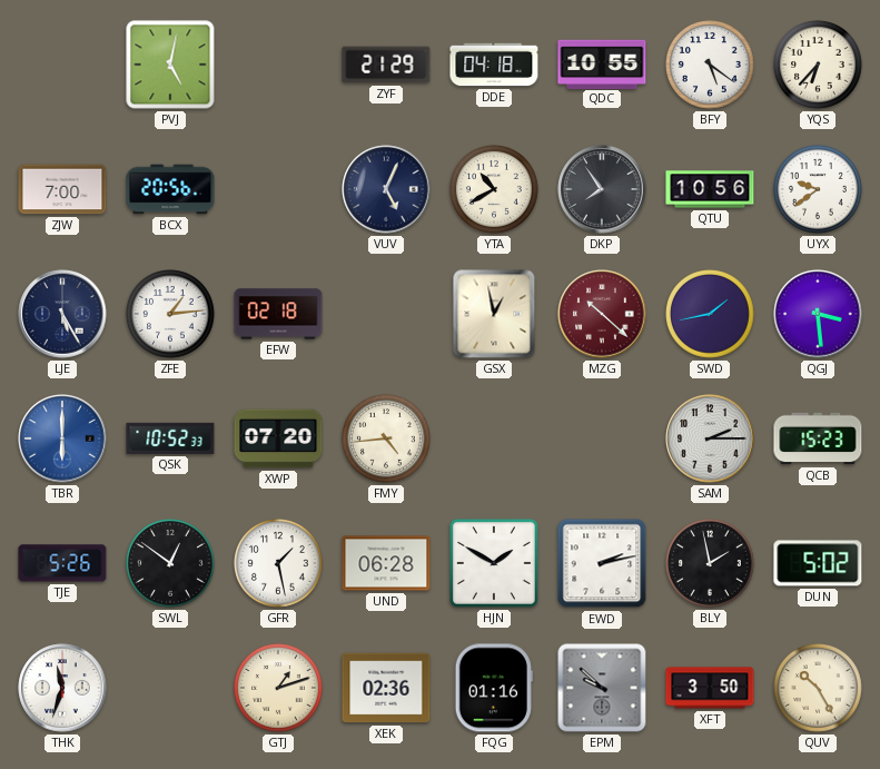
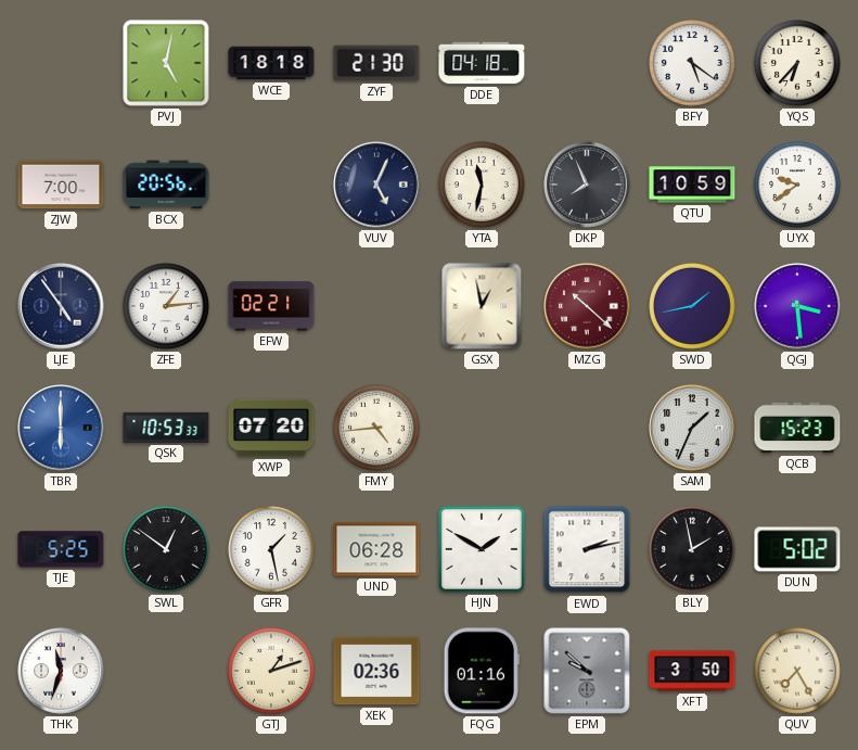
WCE: none -> 18:18 (271, 63)
ZYF: 21:29 -> 21:30 (376, 63)
QDC: 10:55 -> none (602, 63)
YTA: 10:40 -> 11:32 (483, 186)
DKP: 7:54 -> 7:56 (587, 185)
QTU: 10:56 -> 10:59 (692, 185)
LJE: 5:25 -> 4:54 (61, 306)
EFW: 02:18 -> 02:21 (271, 306)
QSK: 10:52 -> 10:53 (166, 428)
SAM: 2:15 -> 1:34 (692, 428)
TJE: 5:26 -> 5:25 (61, 549)
QUV: 10:25 -> 7:25 (798, 672)
